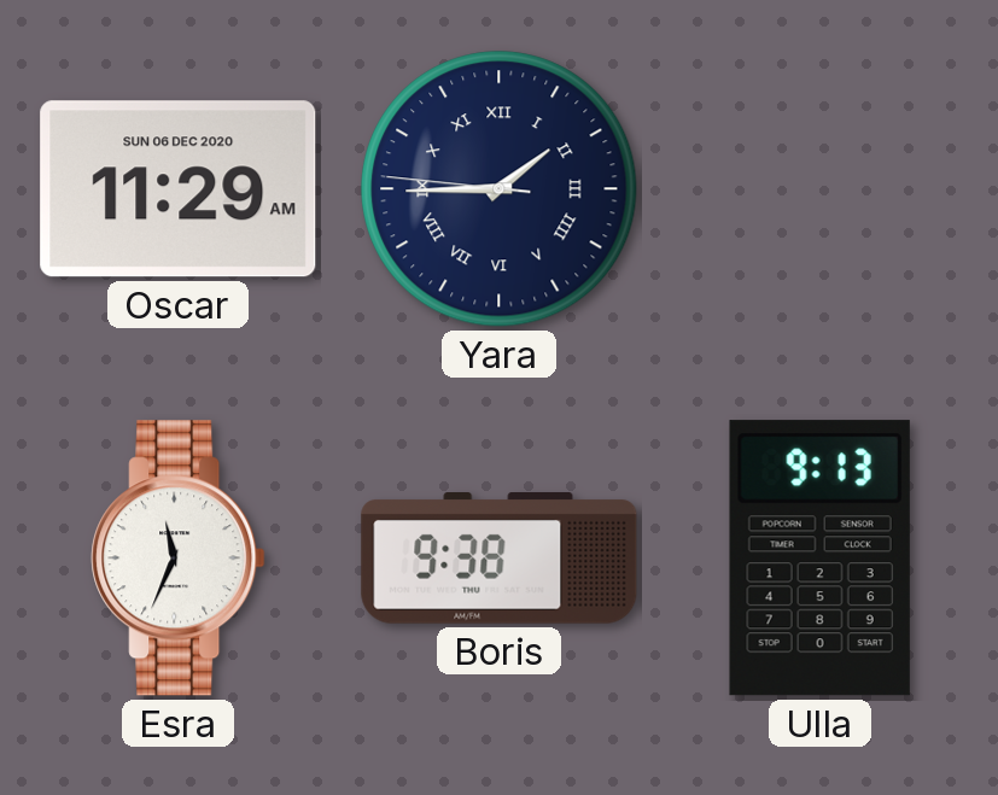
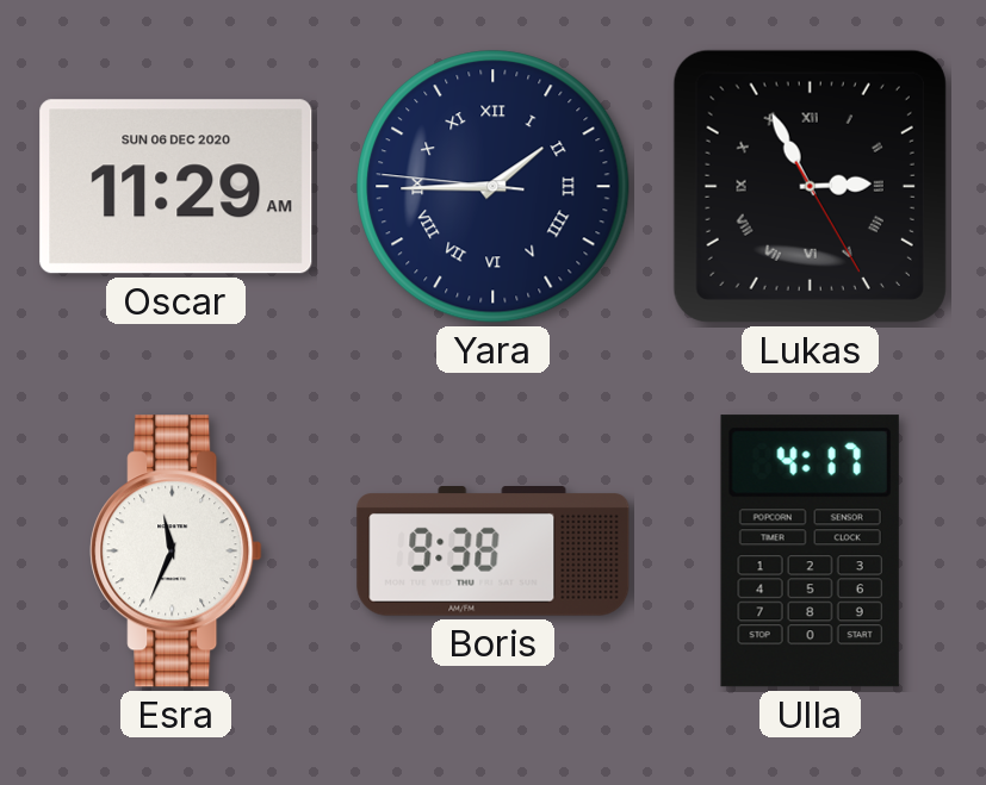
Lukas: none -> 2:55 (810, 186)
Ulla: 9:13 -> 4:17 (810, 552)
